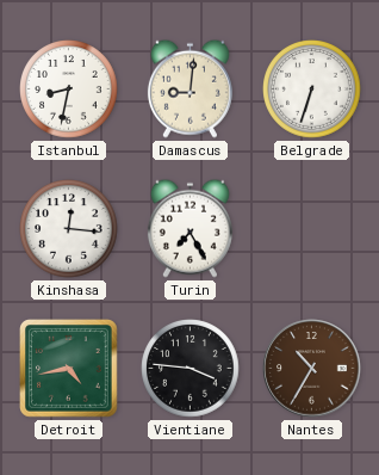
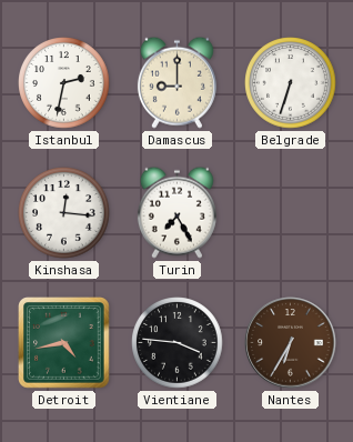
Istanbul: 8:32 -> 2:32 (64, 83)
Damascus: 9:01 -> 9:00 (176, 82)
Nantes: 10:35 -> 6:35 (291, 343)
